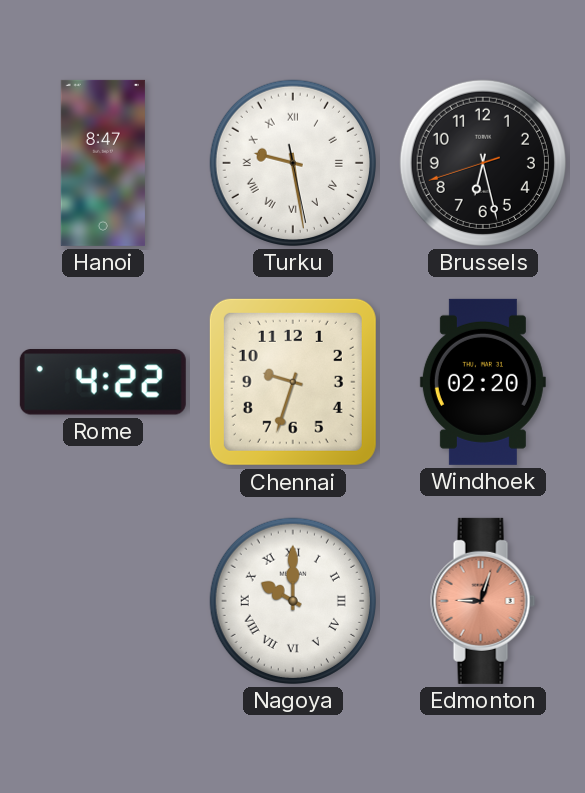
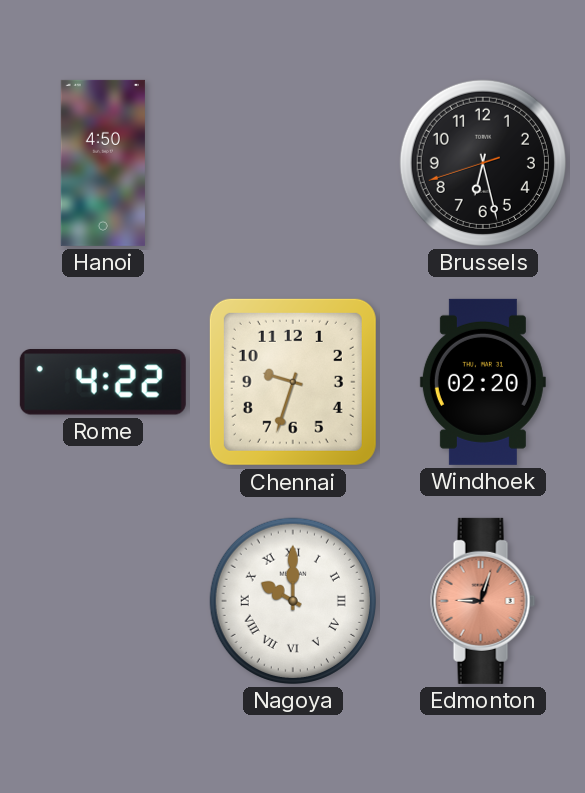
Hanoi: 8:47 -> 4:50 (103, 163)
Turku: 9:28 -> none (293, 163)
